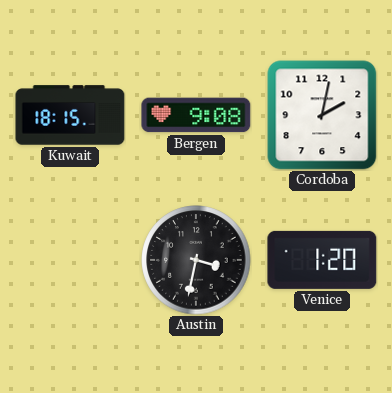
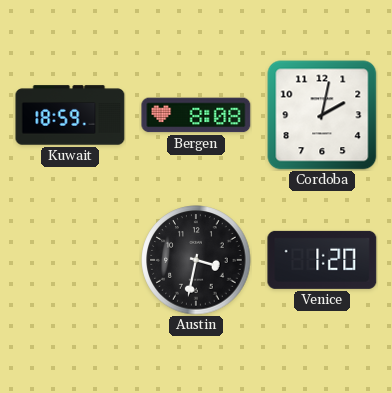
Kuwait: 18:15 -> 18:59 (70, 115)
Bergen: 9:08 -> 8:08 (196, 115)
